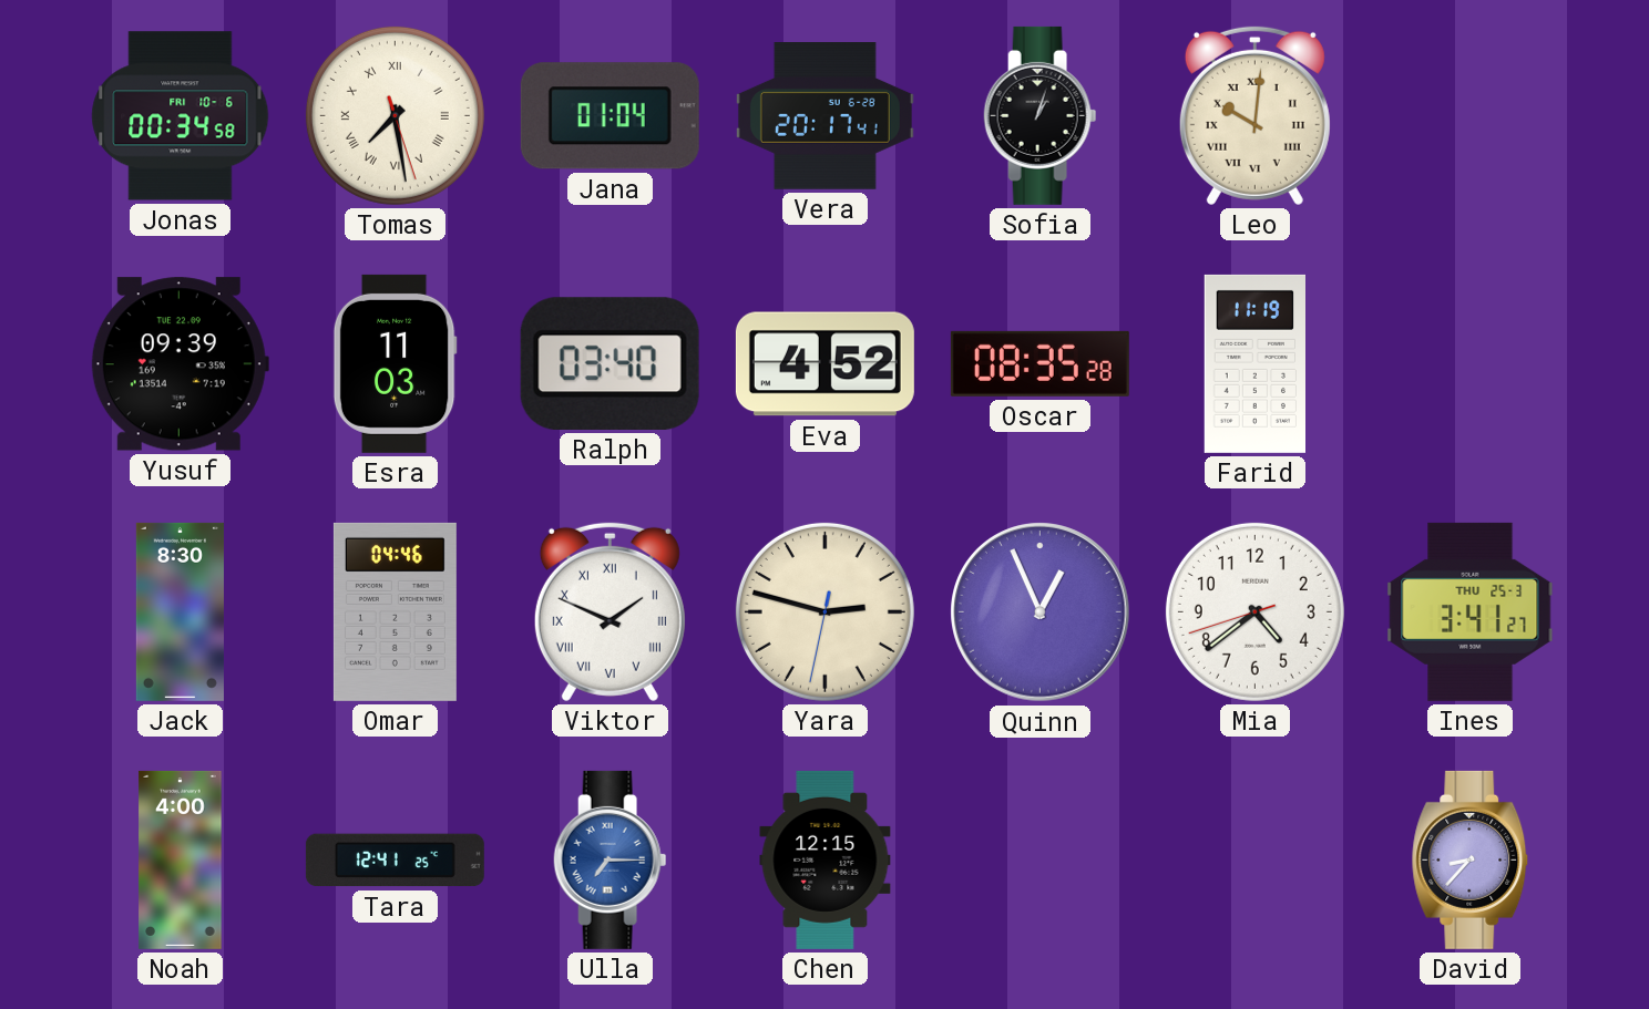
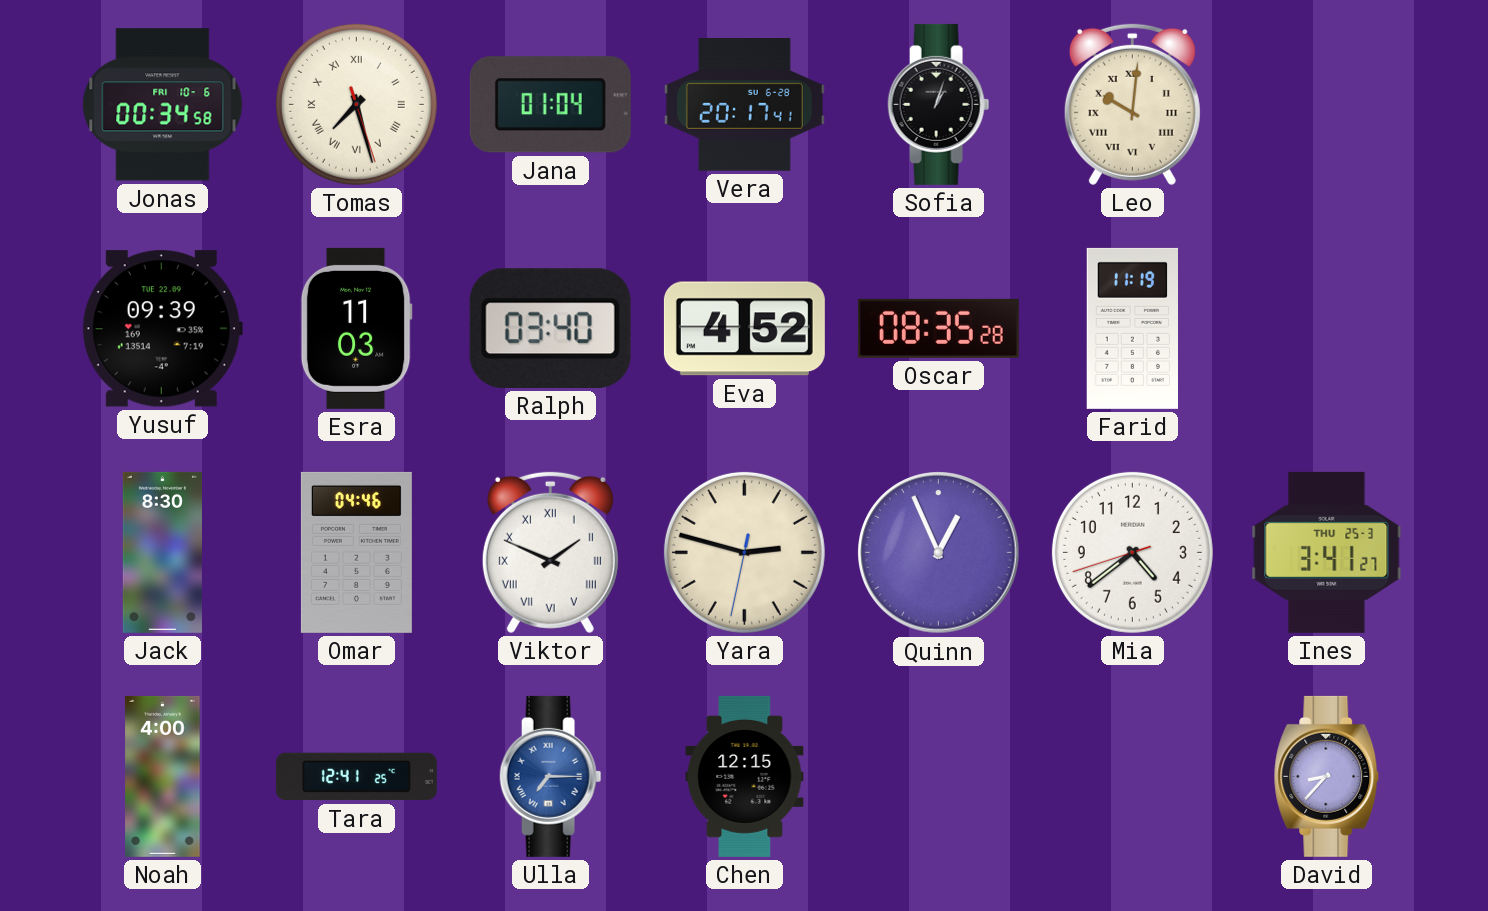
Tomas: 7:28 -> 7:27 (356, 104)
